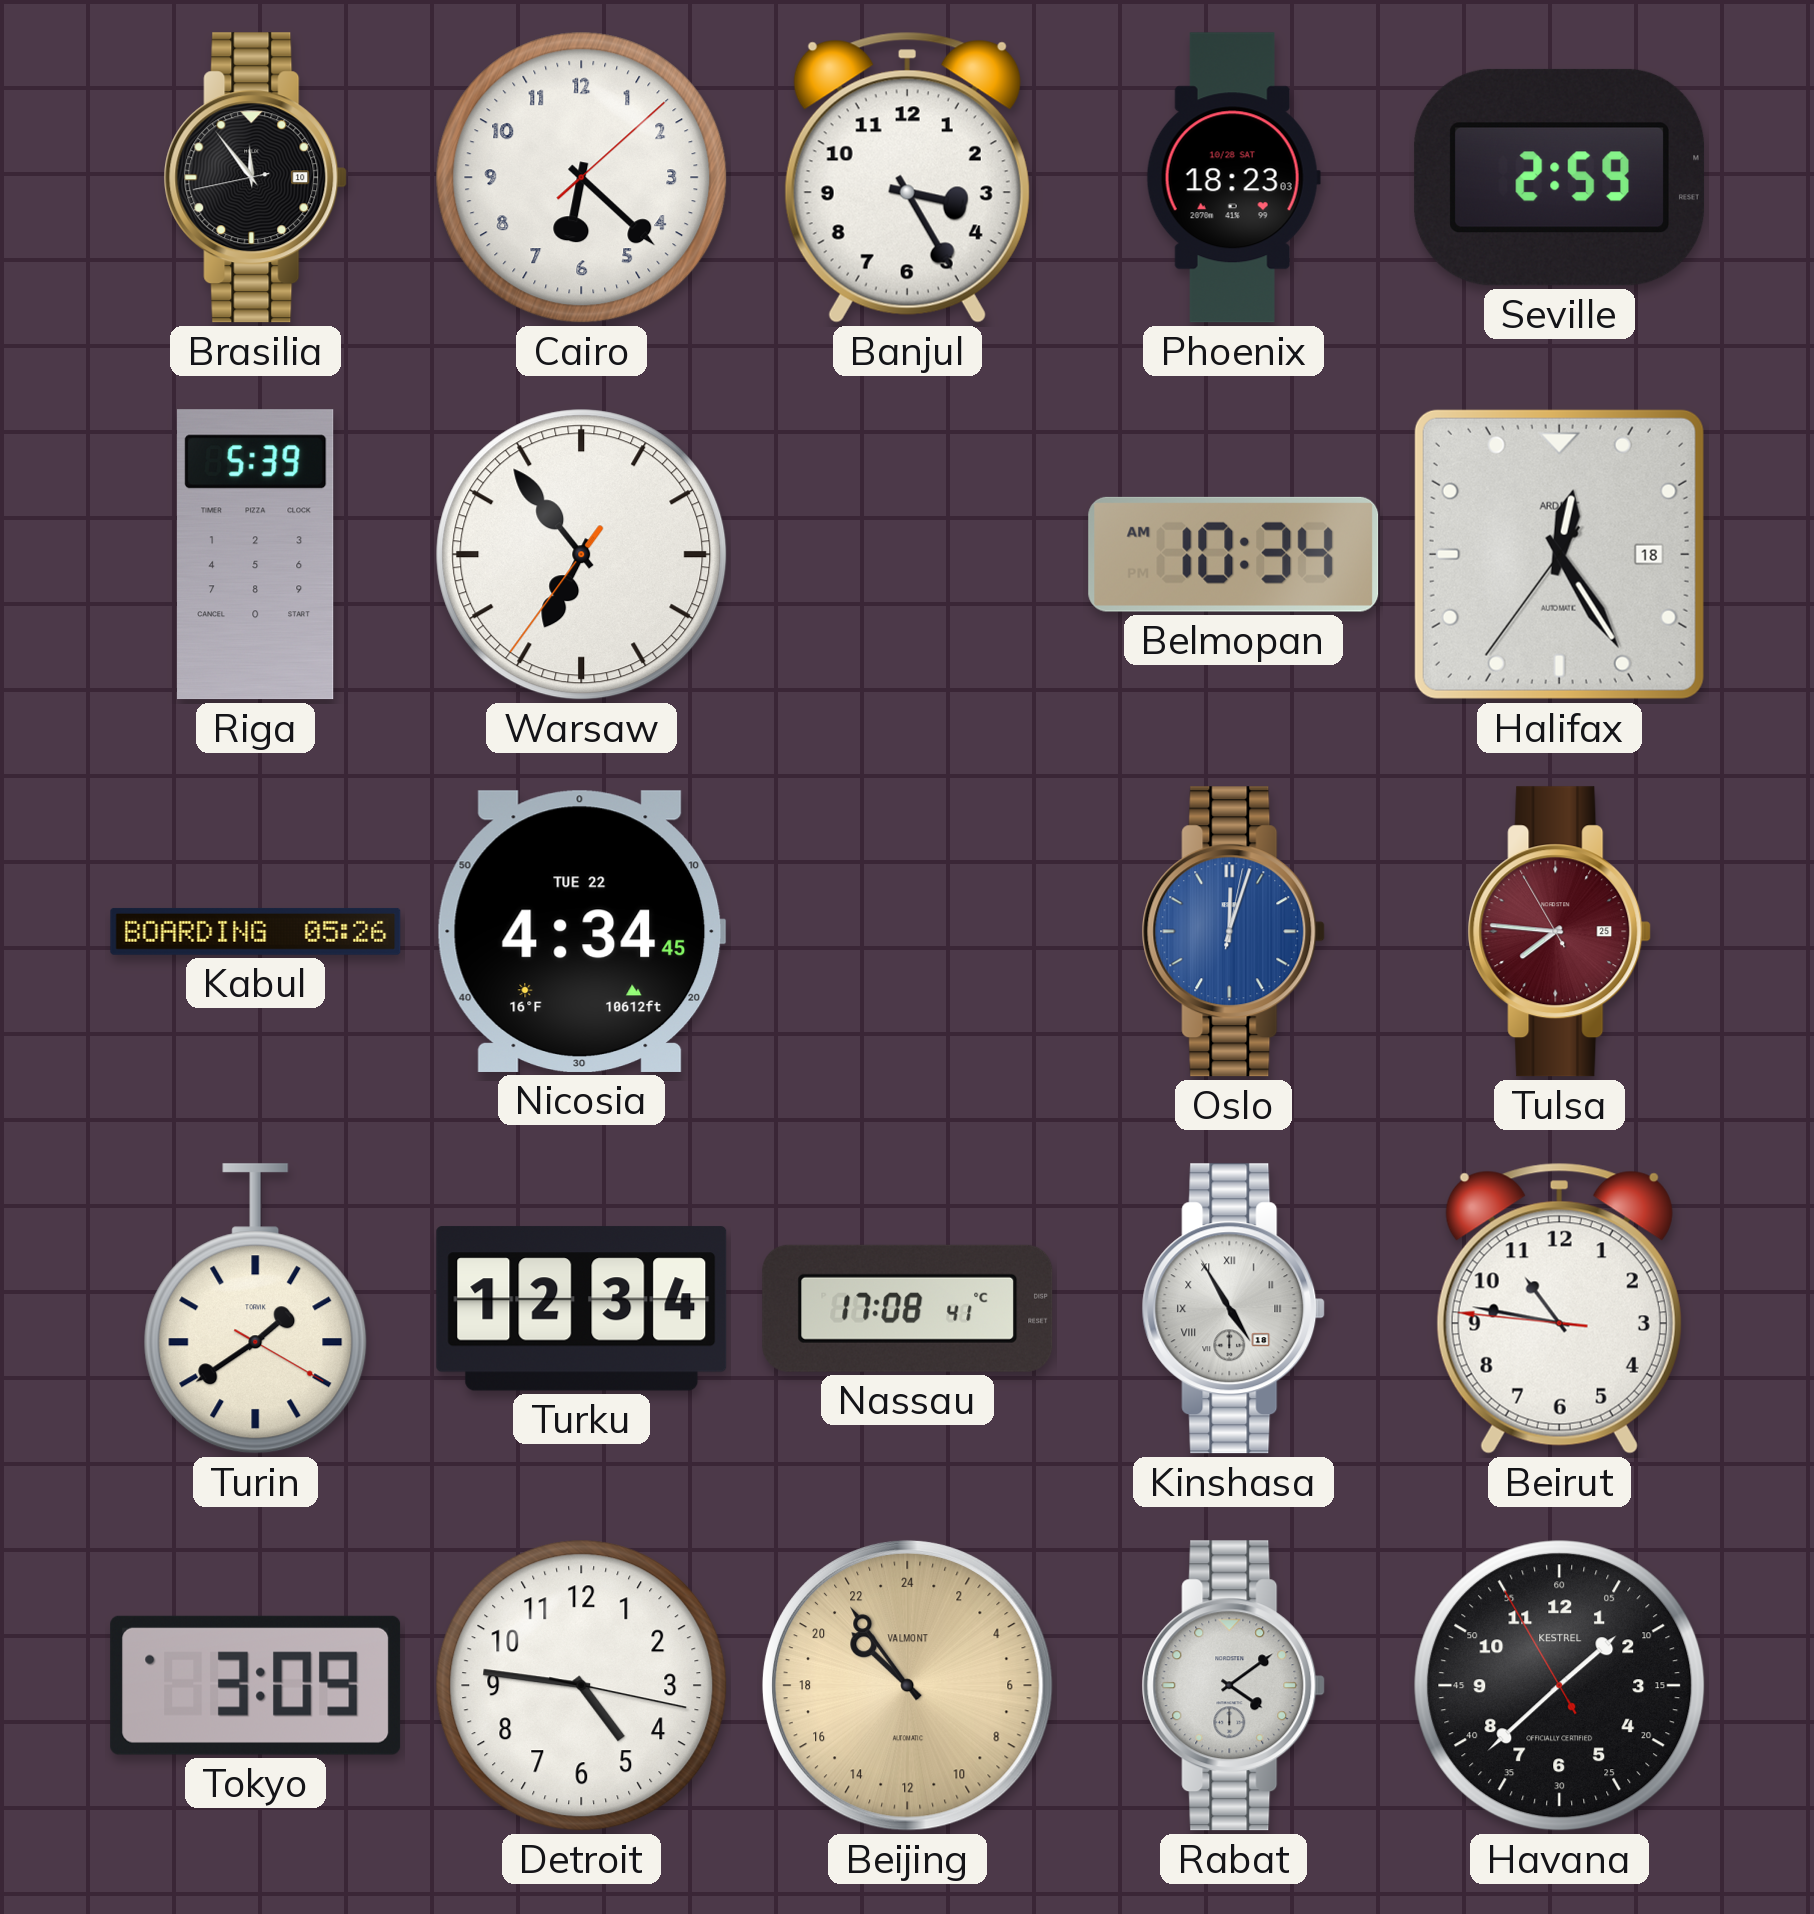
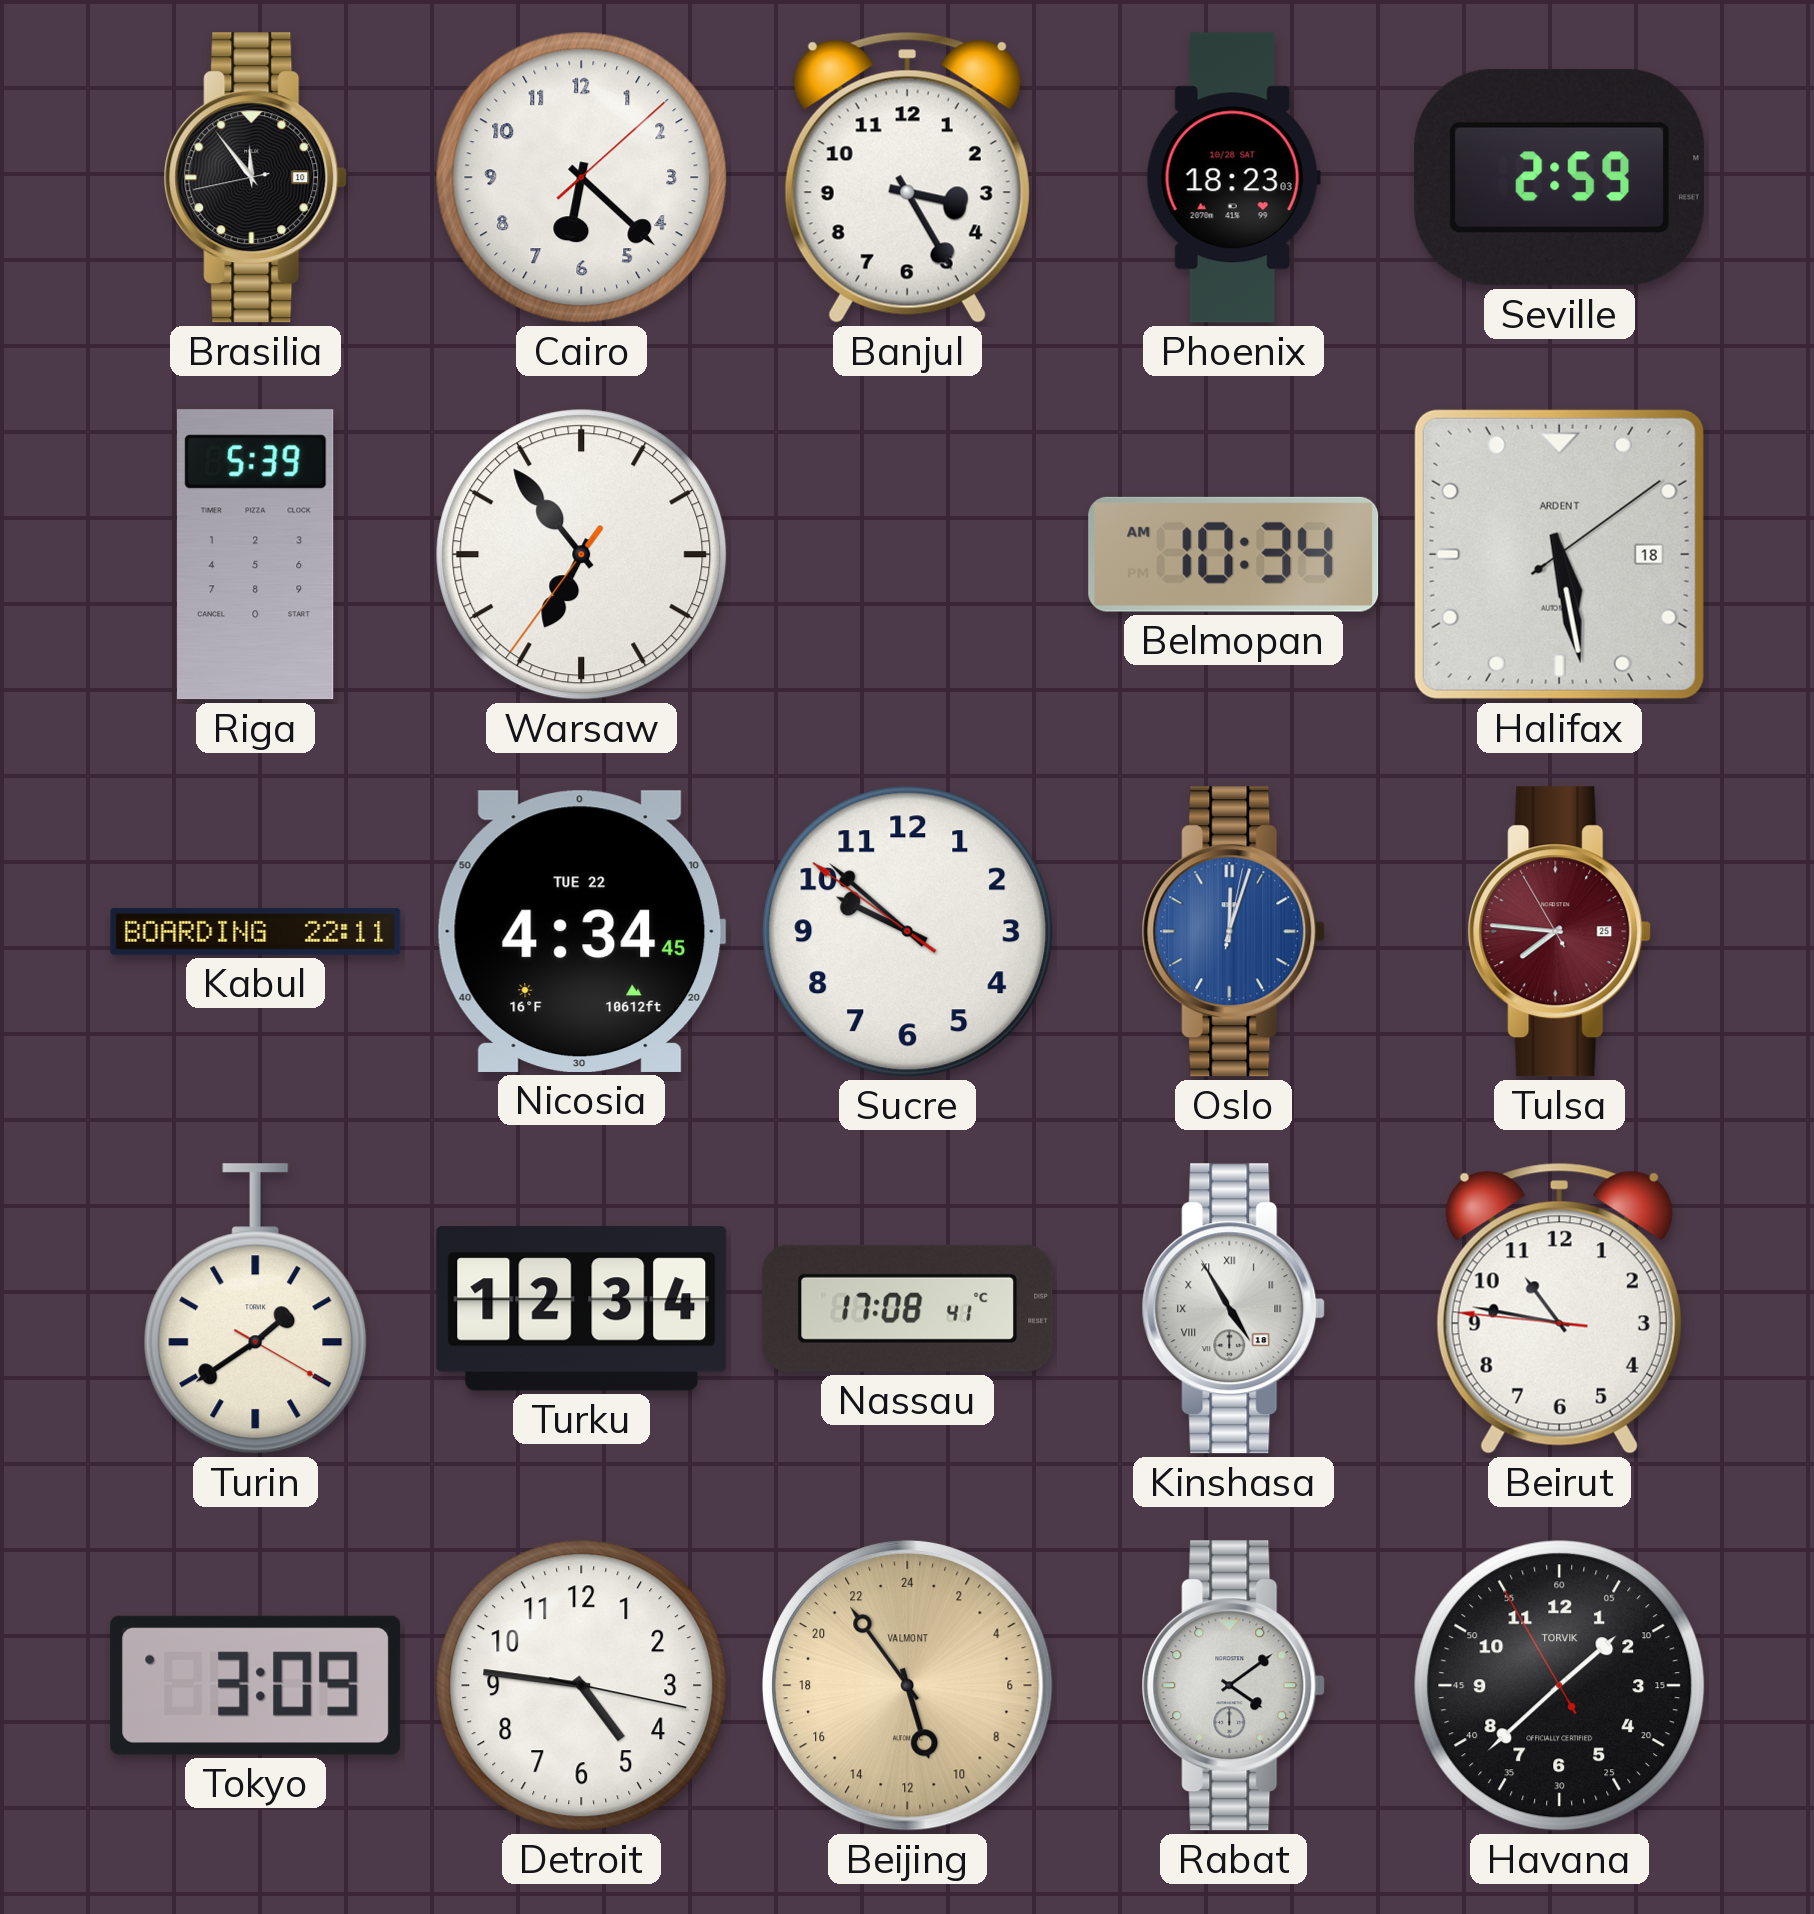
Halifax: 12:24 -> 5:28 (1559, 554)
Kabul: 05:26 -> 22:11 (256, 931)
Sucre: none -> 9:51 (908, 932)
Beijing: 20:54 -> 10:54 (907, 1685)
Havana brand: KESTREL -> TORVIK (1560, 1686)
